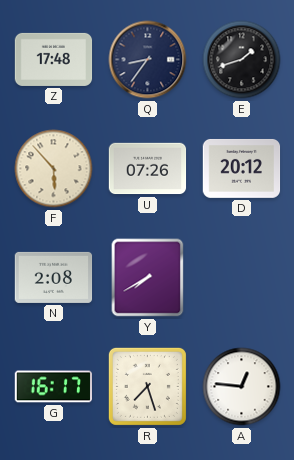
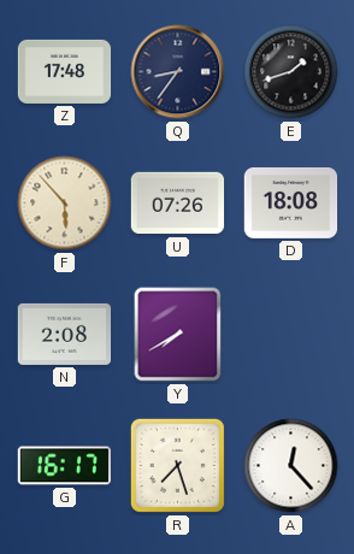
D: 20:12 -> 18:08 (291, 202)
A: 12:46 -> 12:23 (291, 466)
